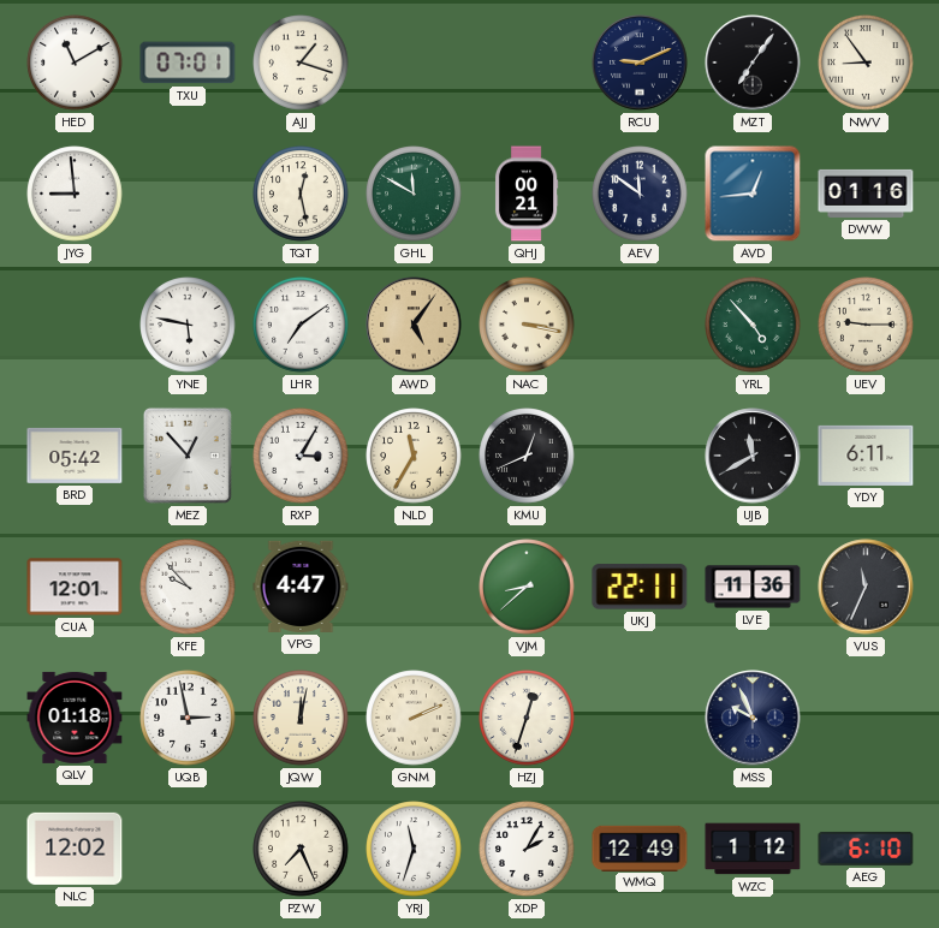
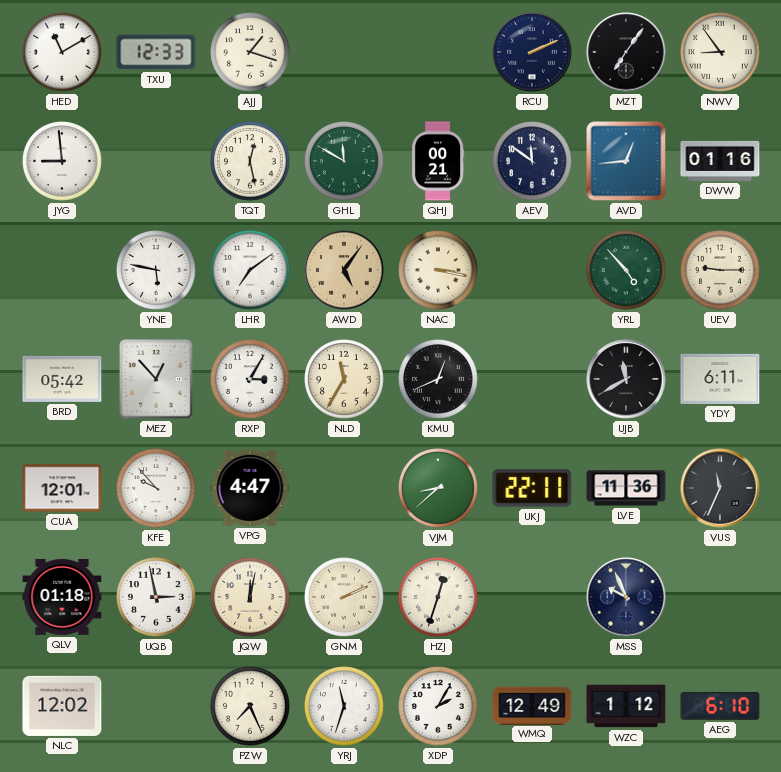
TXU: 07:01 -> 12:33 (156, 52)
RCU: 9:11 -> 2:11 (532, 52)
